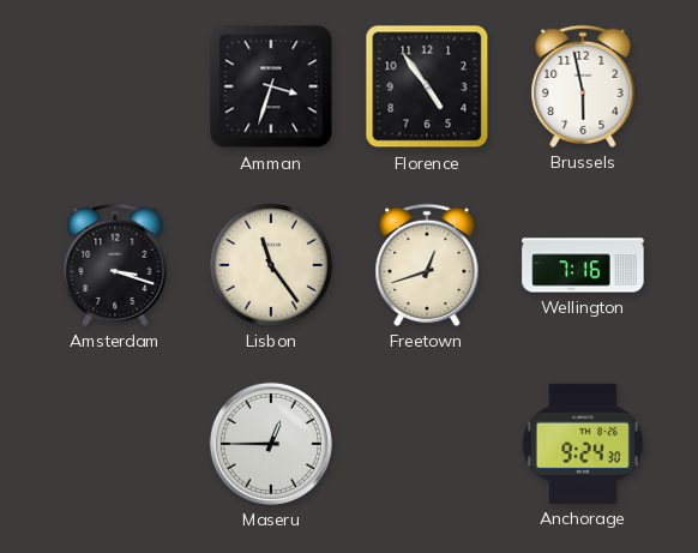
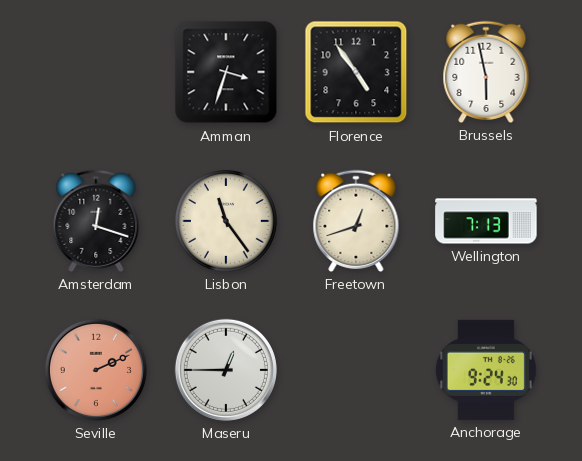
Amsterdam: 3:18 -> 12:18 (96, 221)
Wellington: 7:16 -> 7:13 (486, 221)
Seville: none -> 2:11 (96, 370)
